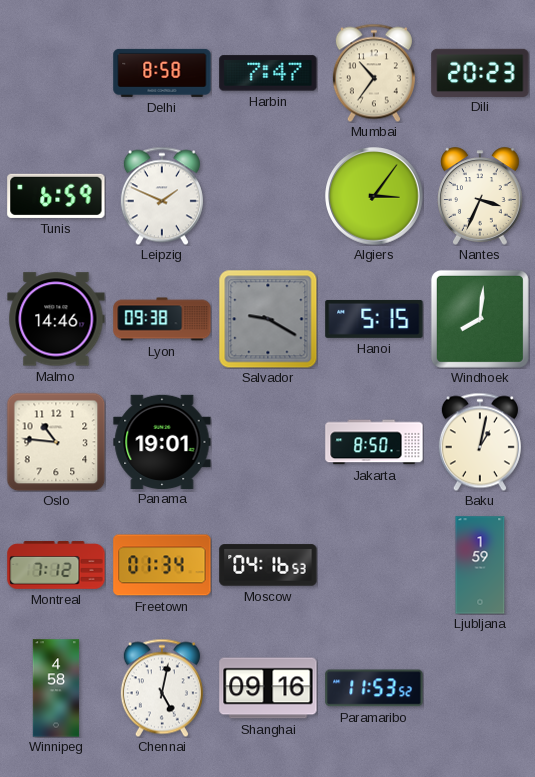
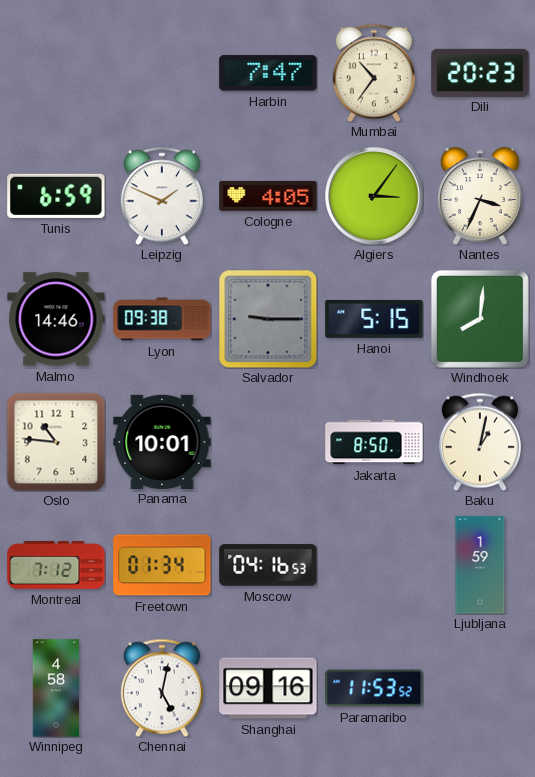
Delhi: 8:58 -> none (162, 73)
Cologne: none -> 4:05 (268, 196)
Salvador: 9:20 -> 9:15 (268, 319)
Panama: 19:01 -> 10:01 (162, 441)
